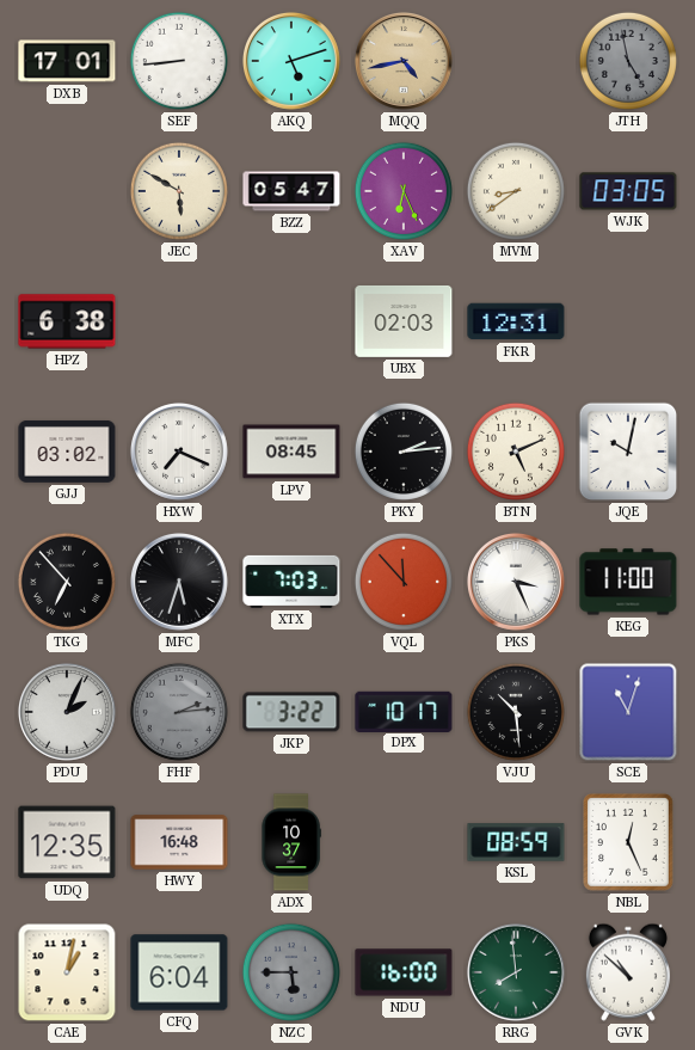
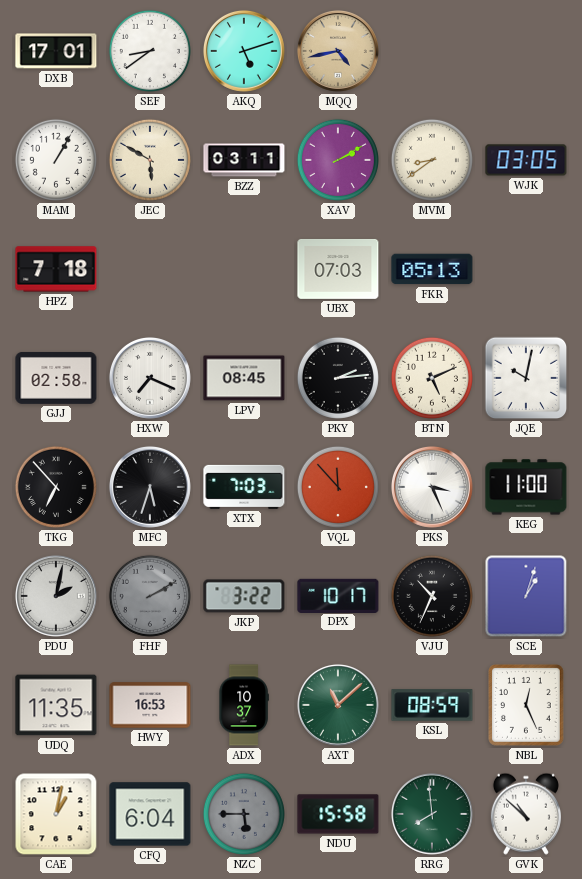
SEF: 8:44 -> 8:39 (150, 51)
JTH: 4:58 -> none (628, 61)
MAM: none -> 1:05 (56, 160)
BZZ: 05:47 -> 03:11 (244, 160)
XAV: 6:26 -> 2:10 (338, 160)
HPZ: 6:38 -> 7:18 (56, 269)
UBX: 02:03 -> 07:03 (338, 269)
FKR: 12:31 -> 05:13 (432, 269)
GJJ: 03:02 -> 02:58 (56, 378)
PDU: 2:04 -> 2:02 (56, 596)
FHF: 2:14 -> 2:10 (150, 596)
VJU: 10:29 -> 10:34 (432, 596)
SCE: 11:03 -> 1:03 (526, 596)
UDQ: 12:35 -> 11:35 (56, 705)
HWY: 16:48 -> 16:53 (150, 705)
AXT: none -> 11:08 (338, 705)
NDU: 16:00 -> 15:58 (338, 814)
